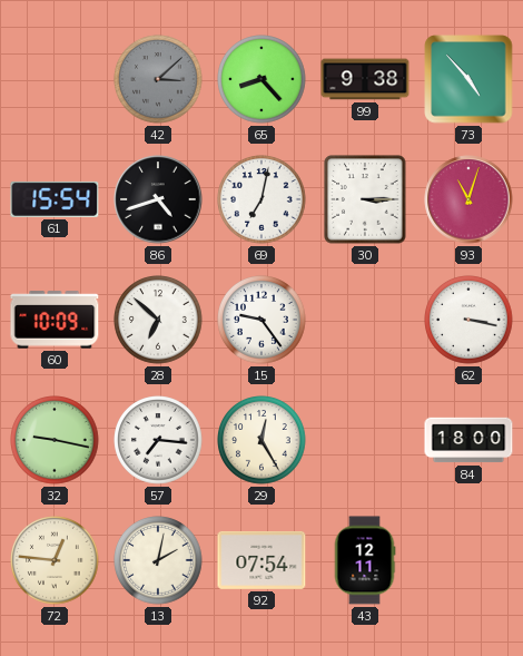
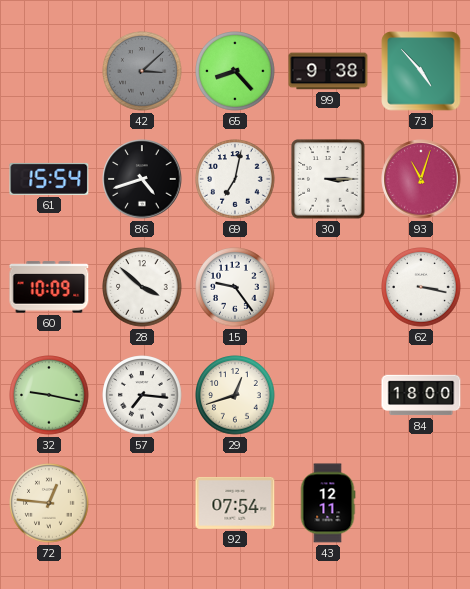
28: 6:52 -> 3:52 (142, 287)
29: 12:25 -> 12:42 (235, 395)
13: 2:02 -> none (158, 560)
